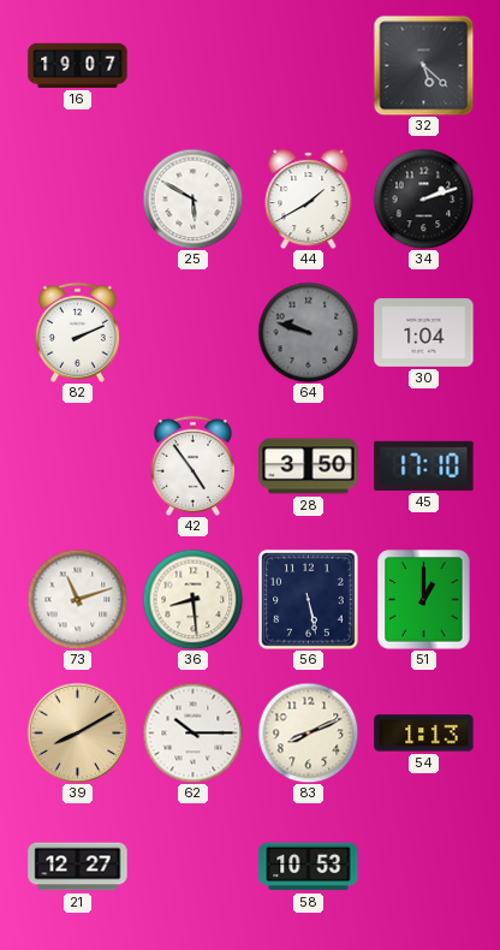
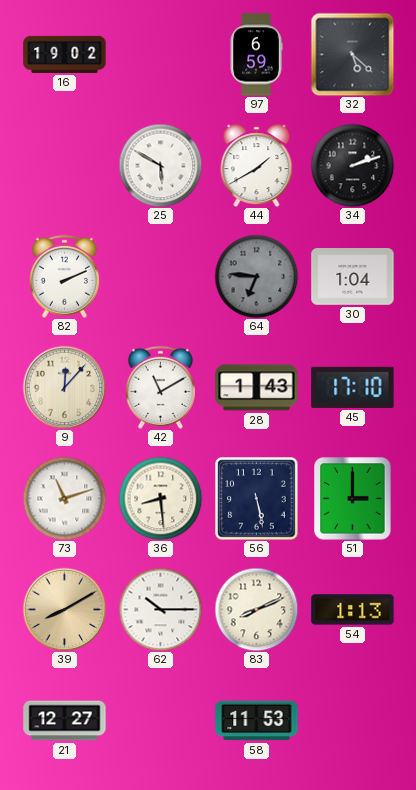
16: 19:07 -> 19:02 (65, 54)
97: none -> 6:59 (256, 55)
64: 9:48 -> 6:46 (256, 276)
9: none -> 12:07 (64, 387)
42: 4:54 -> 11:10 (160, 387)
28: 3:50 -> 1:43 (257, 388)
51: 1:00 -> 3:00 (353, 499)
58: 10:53 -> 11:53 (257, 721)
